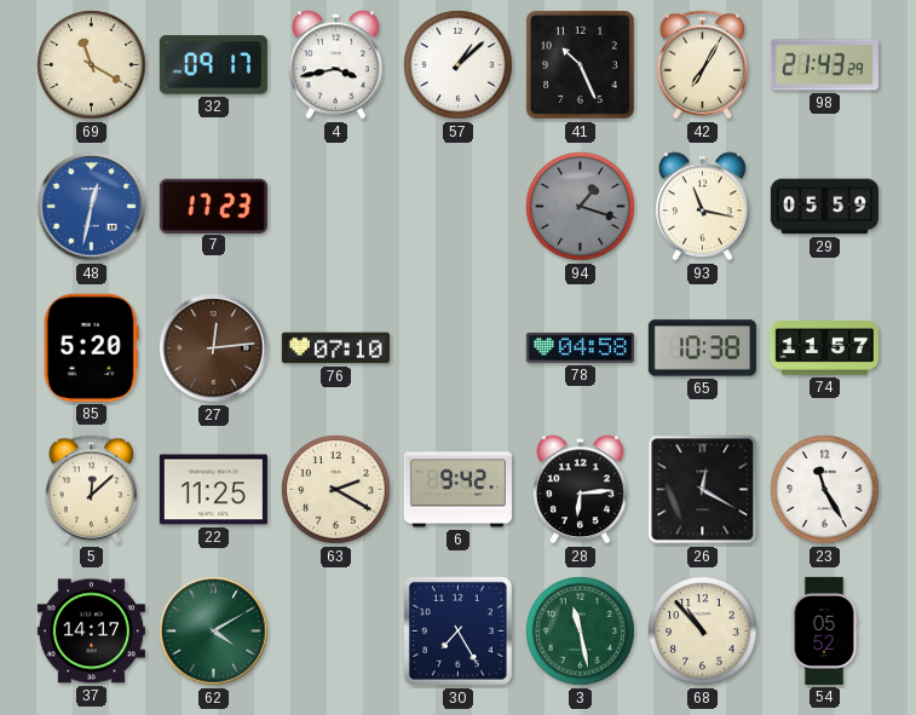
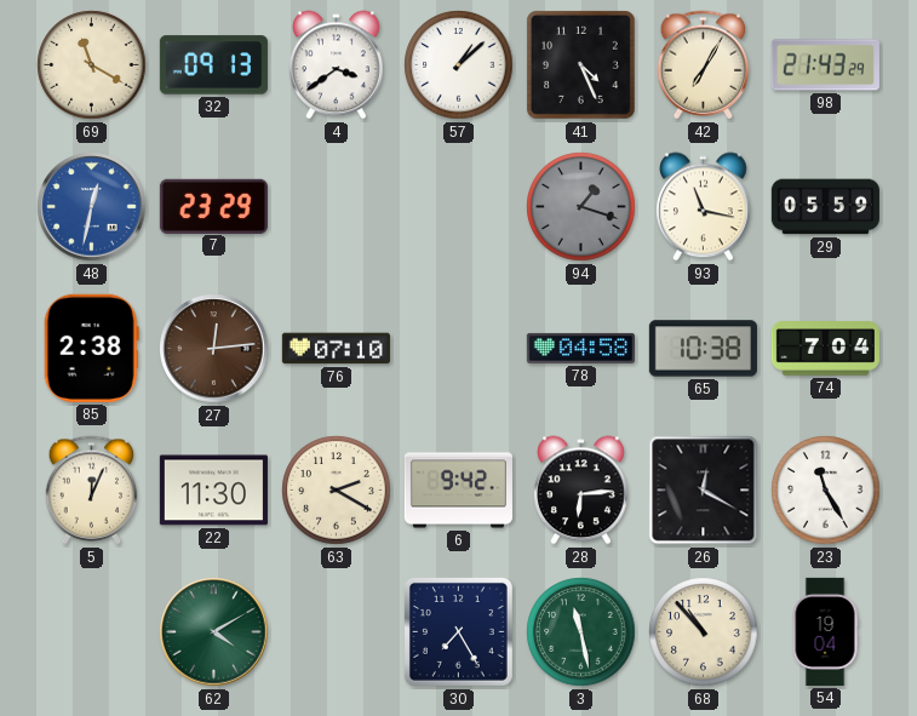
32: 09:17 -> 09:13 (213, 65)
4: 3:43 -> 3:39 (337, 65)
41: 10:26 -> 4:26 (580, 64)
7: 17:23 -> 23:29 (213, 206)
85: 5:20 -> 2:38 (91, 348)
74: 11:57 -> 7:04 (825, 349)
5: 12:08 -> 12:04 (92, 491)
22: 11:25 -> 11:30 (213, 491)
37: 14:17 -> none (91, 632)
54: 05:52 -> 19:04 (825, 631)
